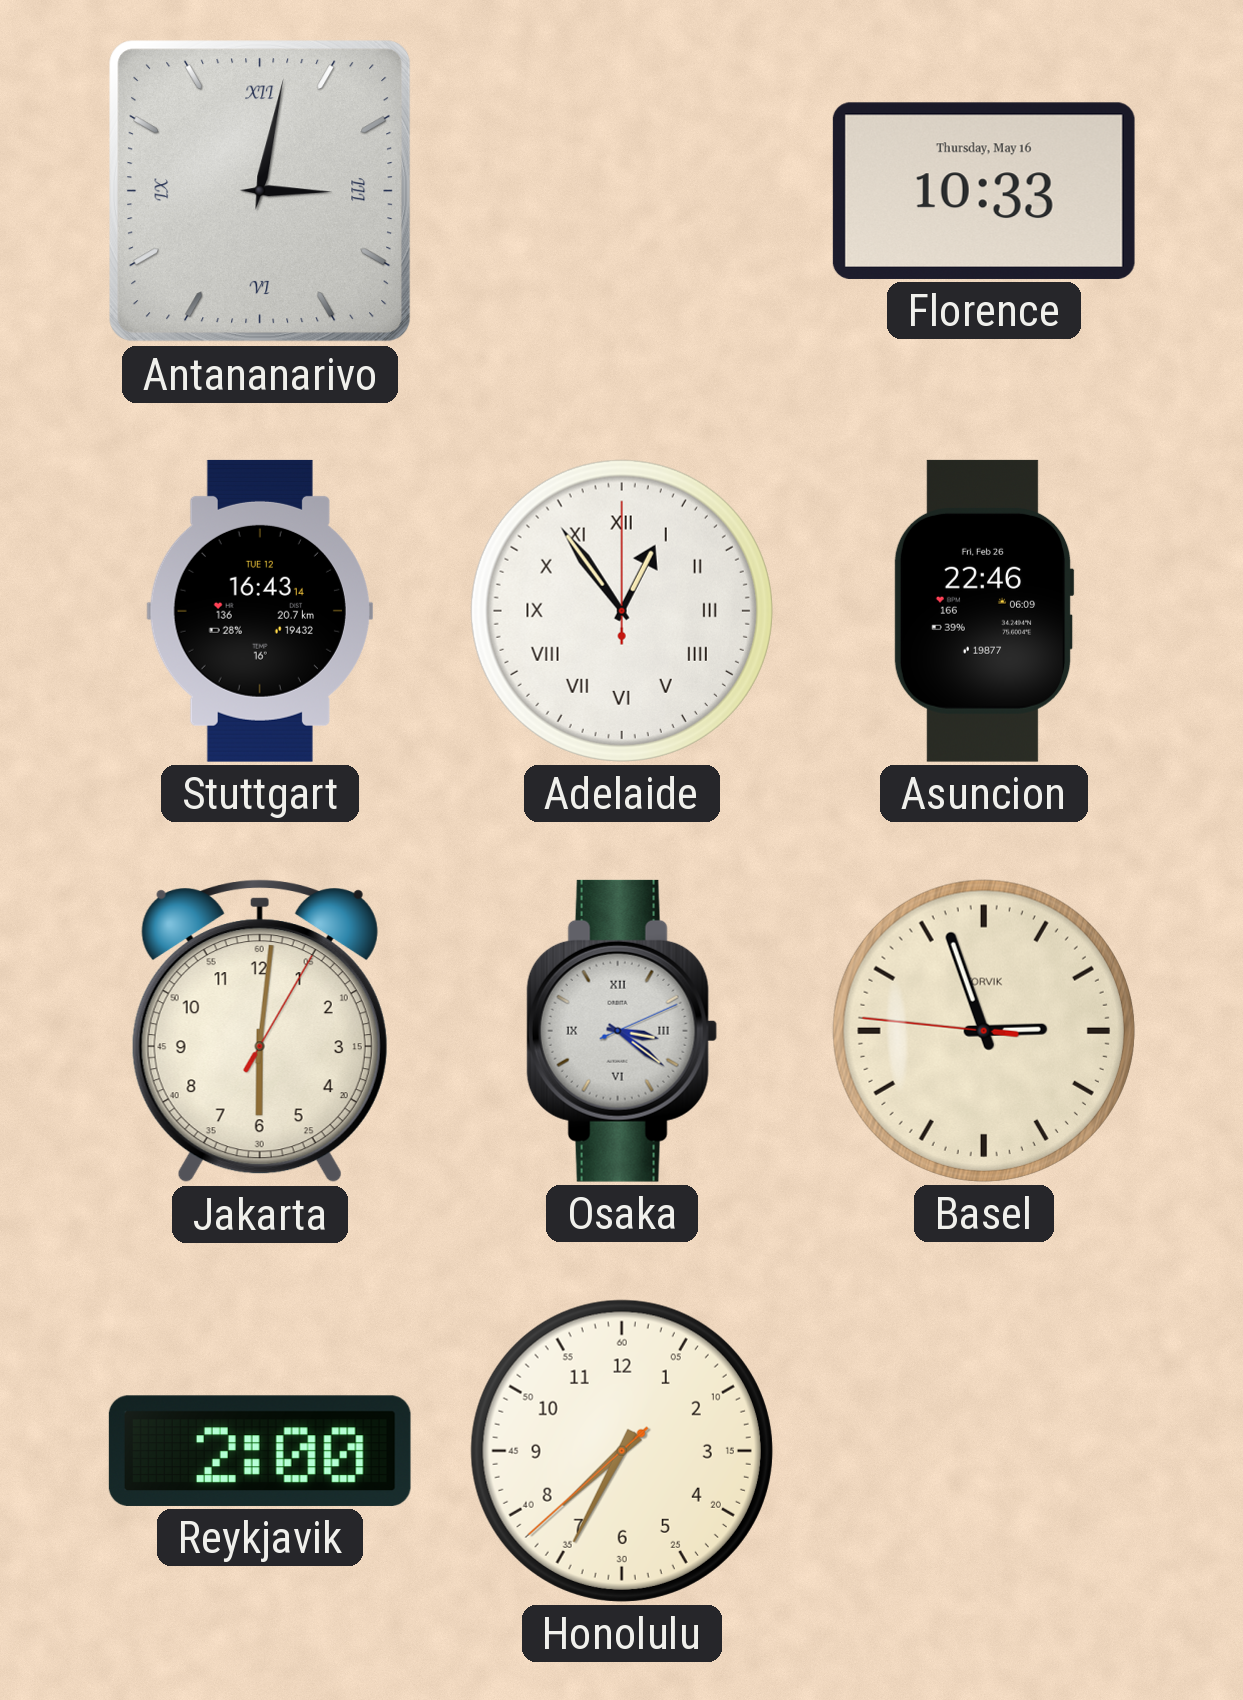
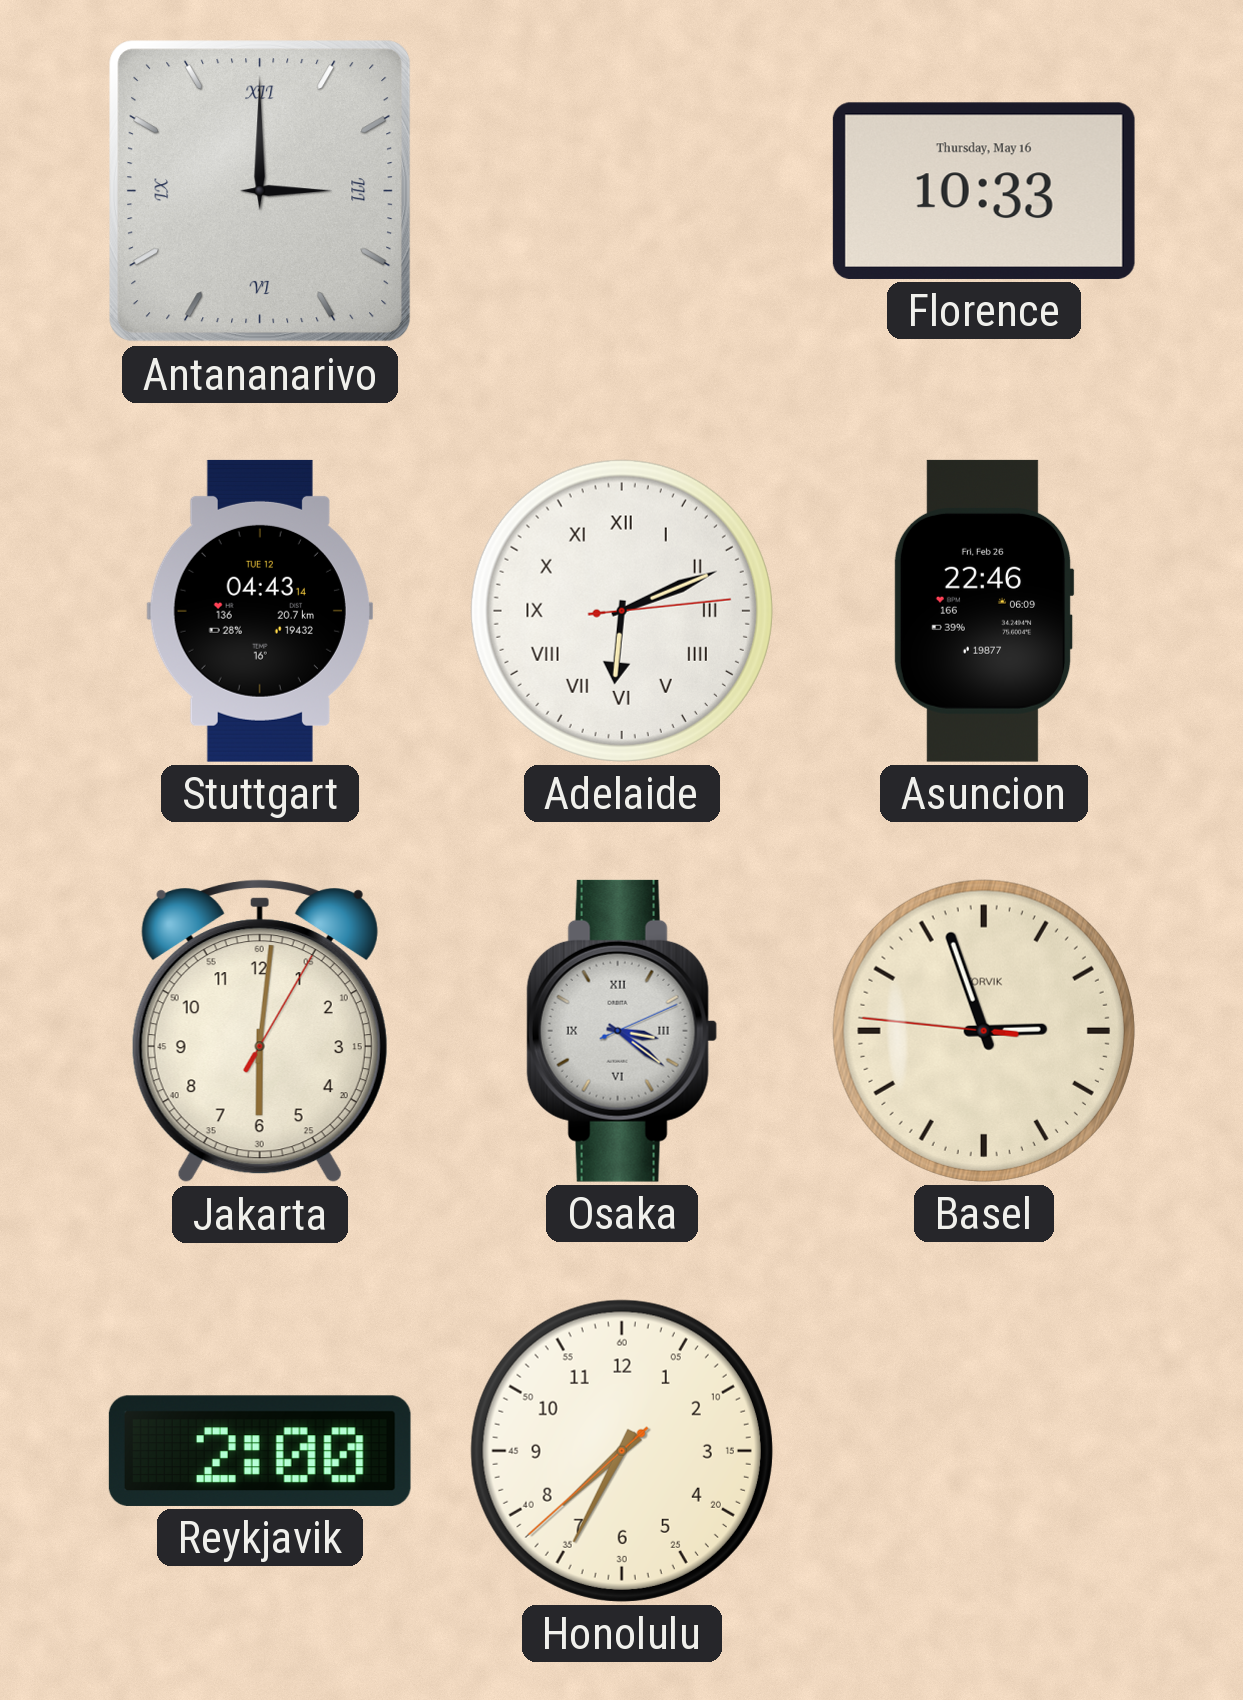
Antananarivo: 3:02 -> 3:00 (260, 191)
Stuttgart: 16:43 -> 04:43 (260, 611)
Adelaide: 12:54 -> 6:11 (622, 611)
